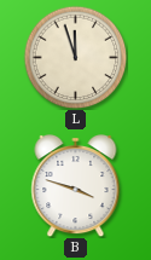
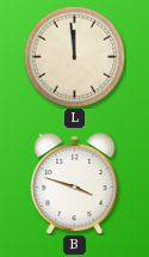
L: 11:57 -> 11:59 (74, 56)
